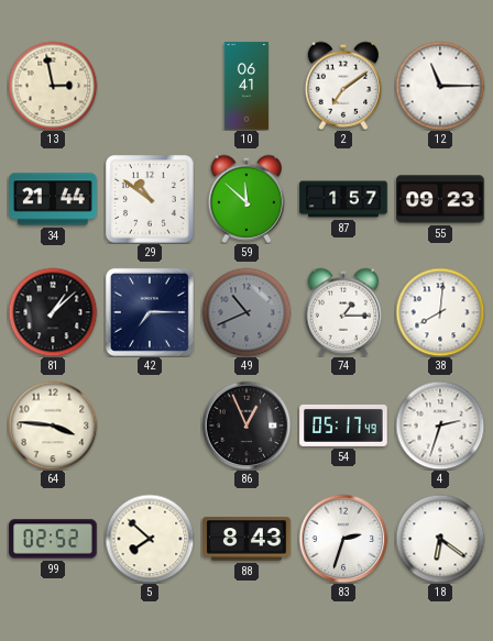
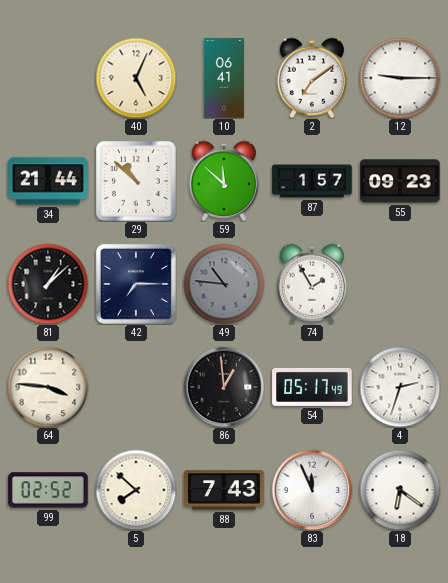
13: 2:58 -> none (53, 86)
40: none -> 5:04 (136, 78)
12: 11:15 -> 9:15 (400, 78)
29: 10:51 -> 10:52 (137, 182)
49: 10:41 -> 10:46 (224, 284)
74: 1:15 -> 1:55 (312, 284)
38: 8:01 -> none (440, 312)
86: 12:56 -> 12:59 (224, 387)
88: 8:43 -> 7:43 (224, 490)
83: 2:33 -> 11:56 (312, 490)
